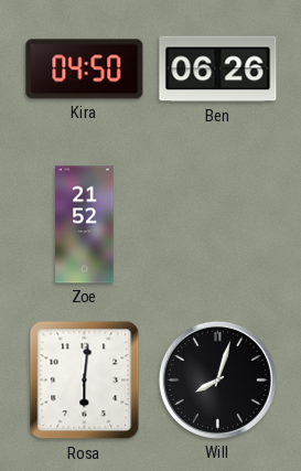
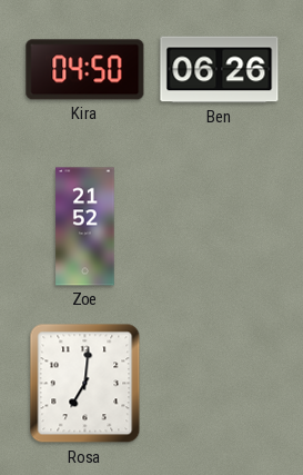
Rosa: 6:01 -> 7:01 (85, 384)
Will: 8:03 -> none (217, 379)
